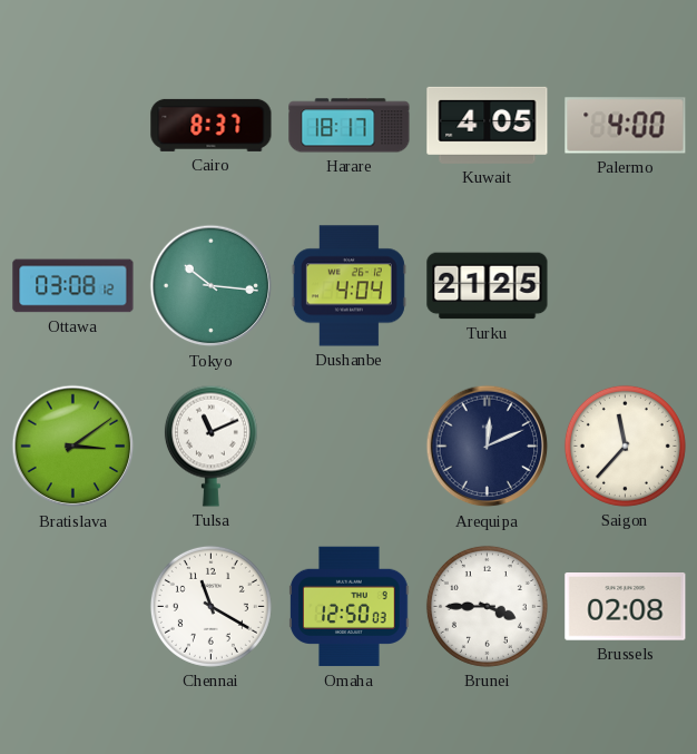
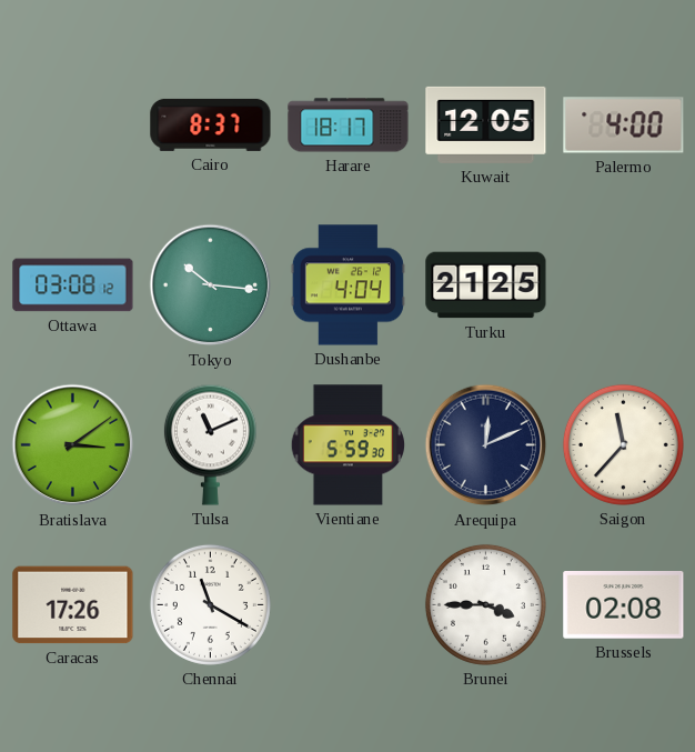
Kuwait: 4:05 -> 12:05 (486, 124)
Vientiane: none -> 5:59 (347, 445)
Caracas: none -> 17:26 (73, 605)
Omaha: 12:50 -> none (350, 607)
